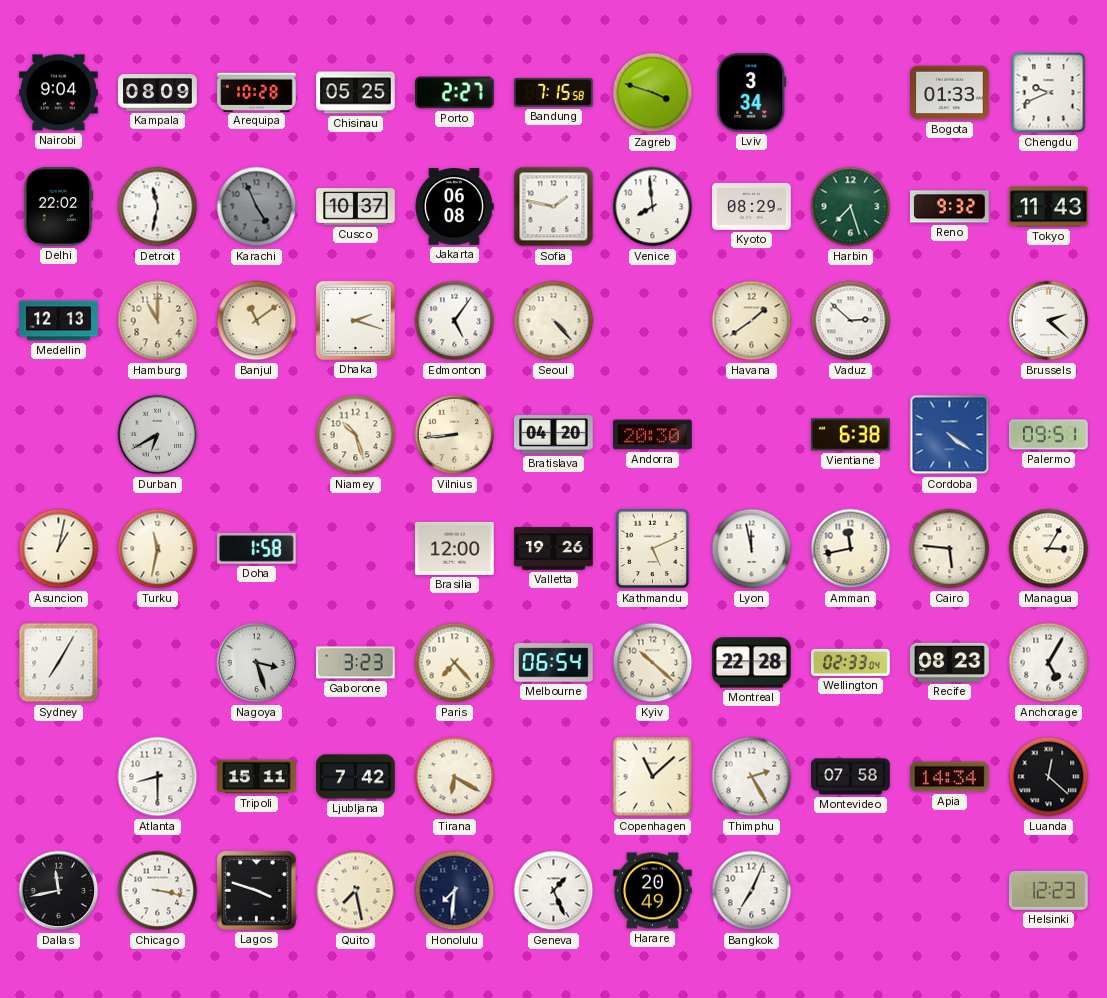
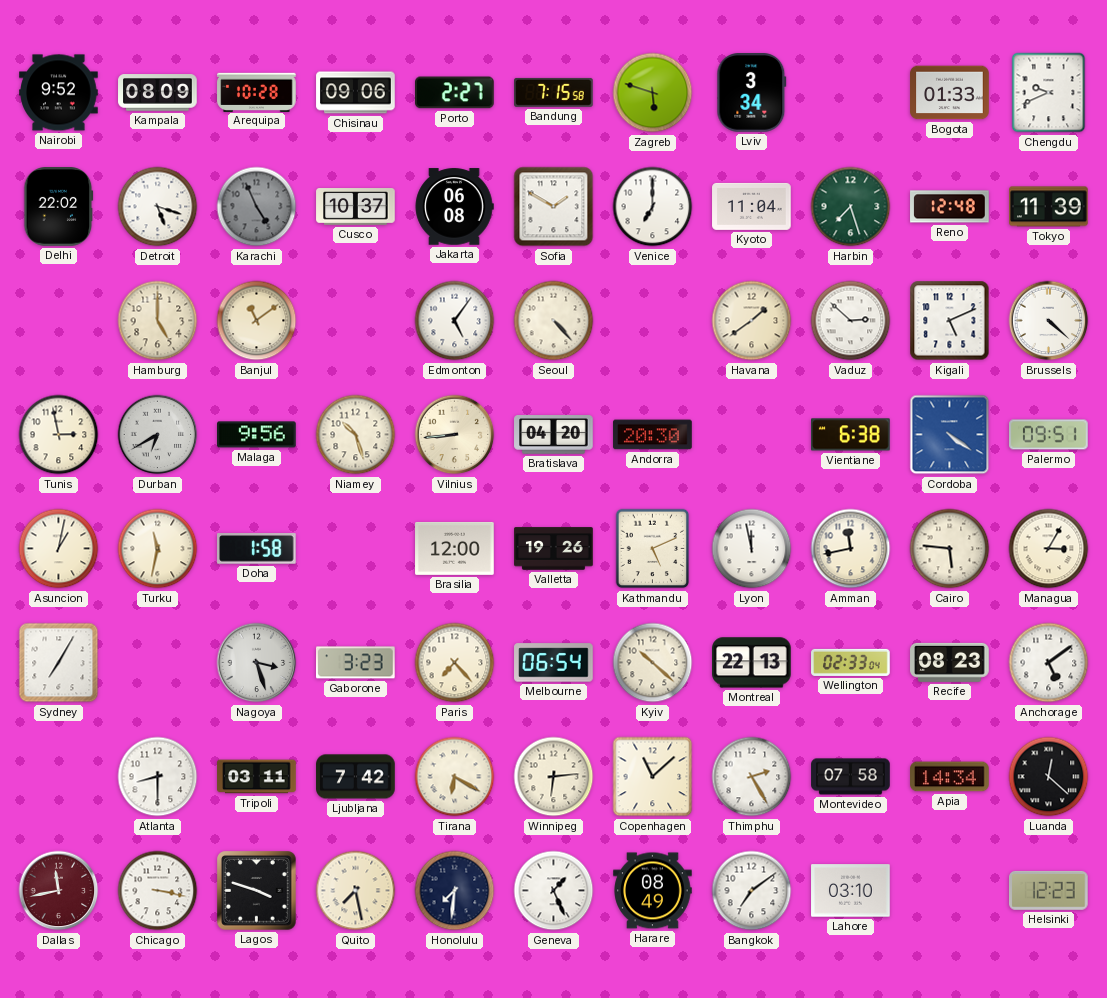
Nairobi: 9:04 -> 9:52 (59, 93)
Chisinau: 05:25 -> 09:06 (356, 93)
Zagreb: 3:48 -> 5:48 (653, 93)
Detroit: 11:32 -> 5:18 (158, 207)
Sofia: 1:47 -> 1:50 (554, 207)
Venice: 7:59 -> 7:00 (653, 207)
Kyoto: 08:29 -> 11:04 (752, 206)
Reno: 9:32 -> 12:48 (950, 207)
Tokyo: 11:43 -> 11:39 (1049, 207)
Medellin: 12:13 -> none (59, 321)
Hamburg: 11:00 -> 5:00 (158, 321)
Dhaka: 2:18 -> none (355, 320)
Kigali: none -> 5:11 (950, 321)
Brussels: 2:22 -> 4:22 (1049, 321)
Tunis: none -> 2:58 (59, 435)
Malaga: none -> 9:56 (257, 435)
Montreal: 22:28 -> 22:13 (752, 663)
Anchorage: 5:05 -> 5:09 (1049, 663)
Tripoli: 15:11 -> 03:11 (257, 777)
Winnipeg: none -> 6:14 (554, 777)
Dallas dial: black -> burgundy (59, 891)
Harare: 20:49 -> 08:49 (653, 891)
Bangkok: 7:04 -> 7:09 (752, 891)
Lahore: none -> 03:10 (851, 891)
